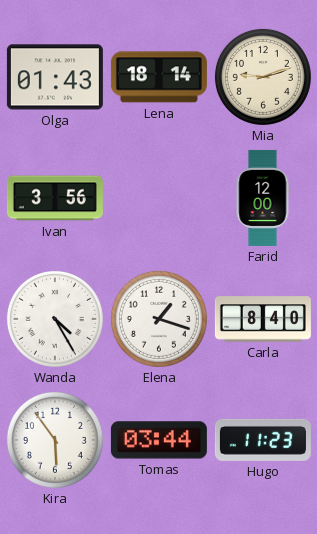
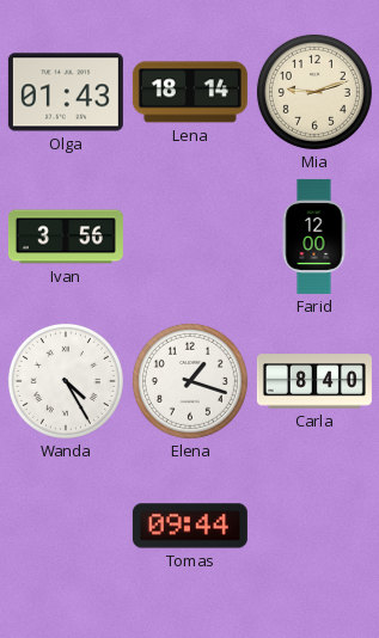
Kira: 5:54 -> none (55, 440)
Tomas: 03:44 -> 09:44 (190, 526)
Hugo: 11:23 -> none (263, 440)
